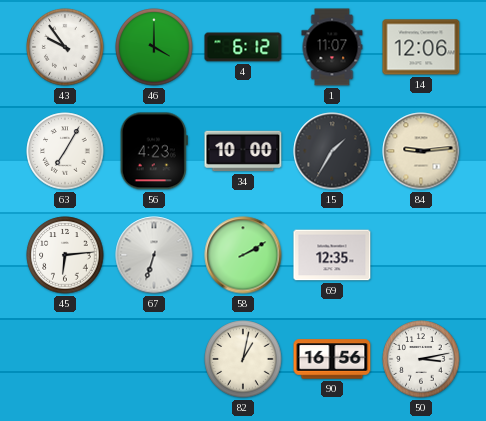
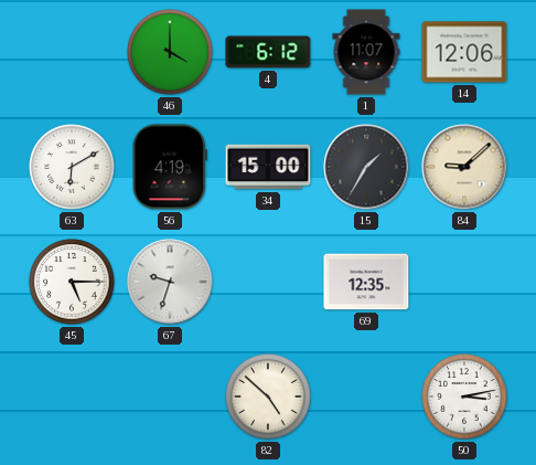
43: 9:54 -> none (65, 47)
63: 7:05 -> 6:10 (72, 167)
56: 4:23 -> 4:19 (170, 167)
34: 10:00 -> 15:00 (268, 167)
84: 9:14 -> 9:08 (464, 167)
45: 6:14 -> 5:15 (72, 282)
67: 6:33 -> 9:33 (170, 282)
58: 2:10 -> none (243, 255)
82: 1:02 -> 4:52 (268, 397)
90: 16:56 -> none (332, 359)
